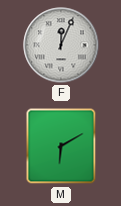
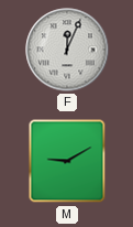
M: 6:10 -> 9:10 (67, 161)
